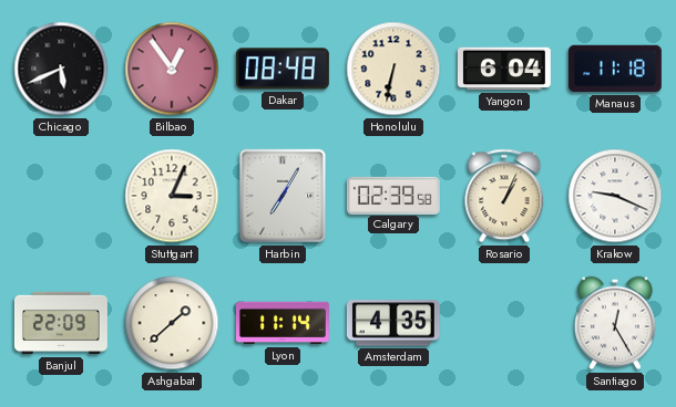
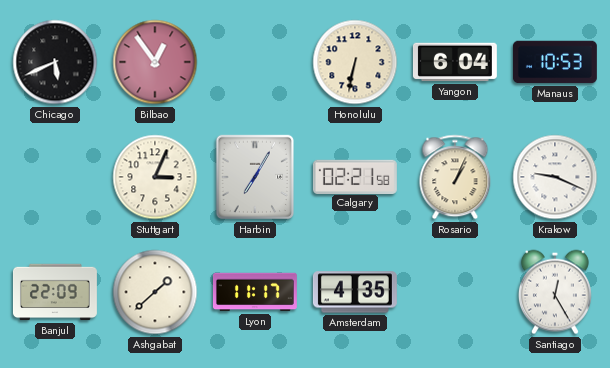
Dakar: 08:48 -> none (283, 69)
Manaus: 11:18 -> 10:53 (555, 62)
Calgary: 02:39 -> 02:21 (355, 176)
Lyon: 11:14 -> 11:17 (255, 292)
